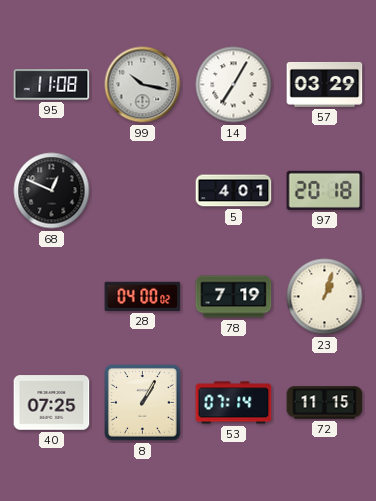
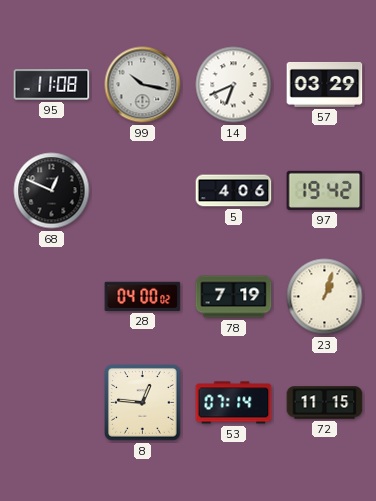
14: 7:05 -> 6:41 (234, 85)
5: 4:01 -> 4:06 (234, 191)
97: 20:18 -> 19:42 (325, 190)
40: 07:25 -> none (52, 403)
8: 1:05 -> 12:46 (143, 403)
